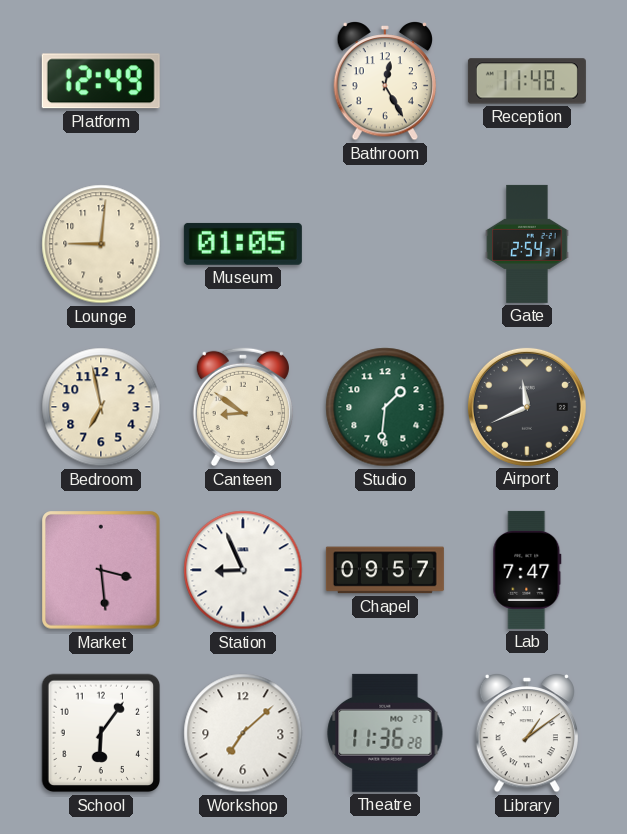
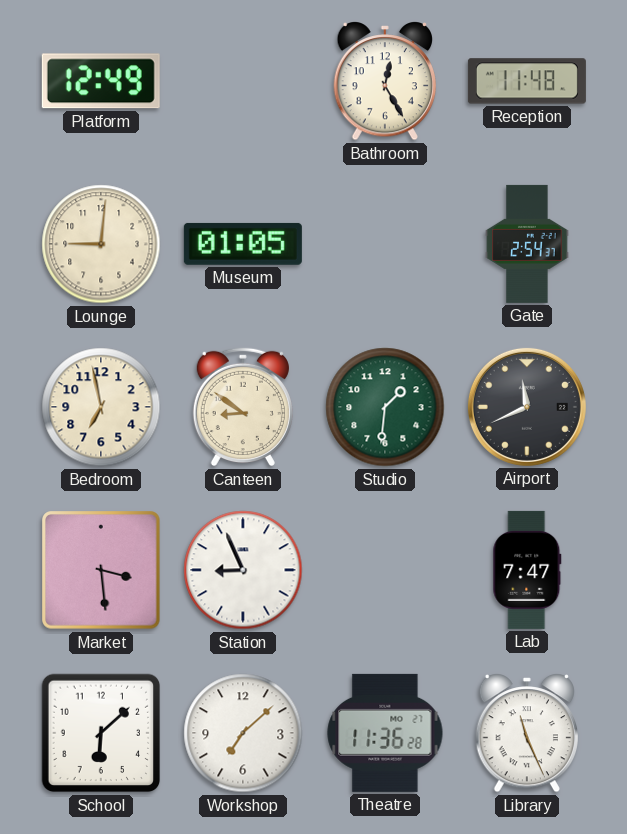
Chapel: 09:57 -> none (385, 570)
School: 6:06 -> 6:08 (101, 733)
Library: 1:09 -> 11:26 (526, 734)
